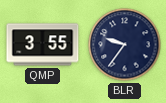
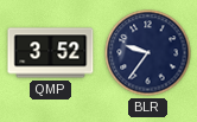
QMP: 3:55 -> 3:52 (51, 53)
